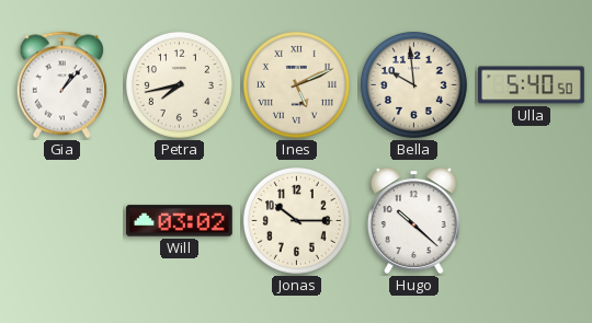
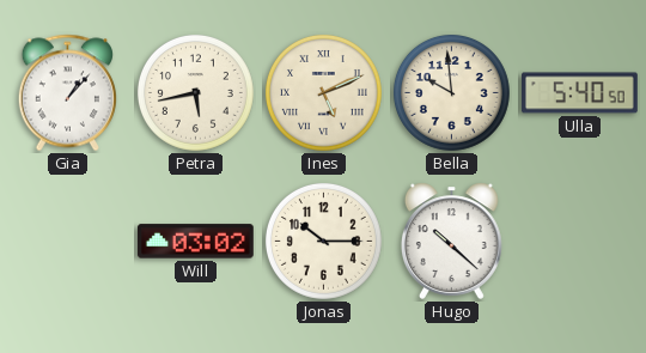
Petra: 7:43 -> 5:43 (195, 92)
